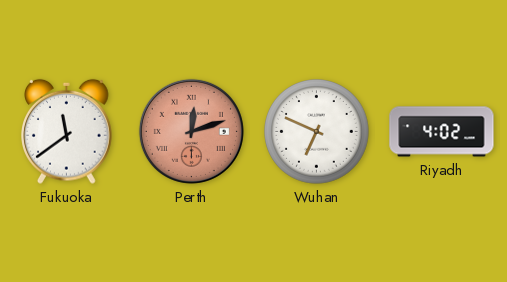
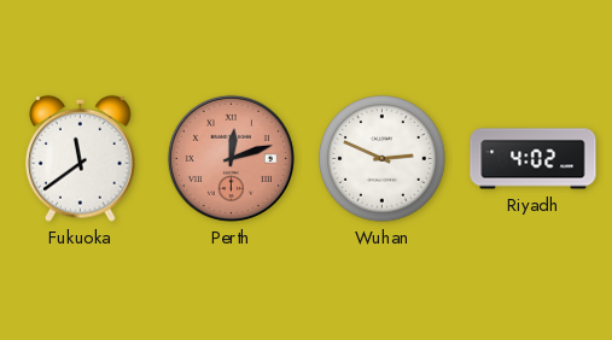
Wuhan: 6:49 -> 2:49 (383, 159)
